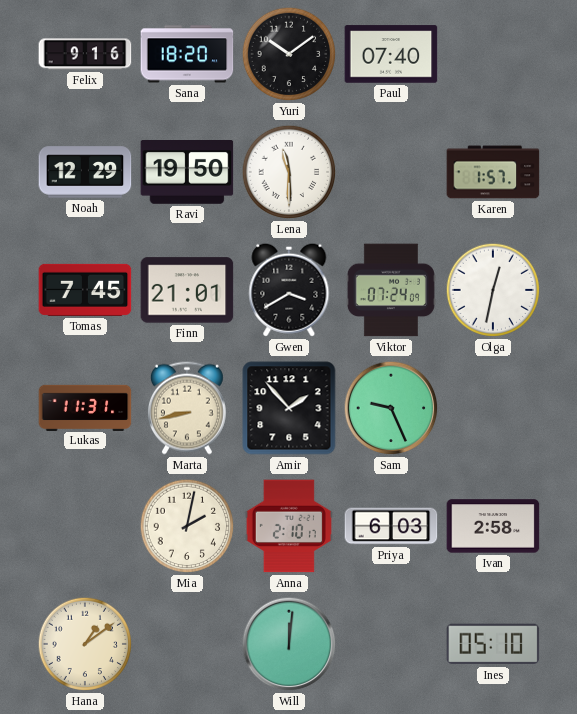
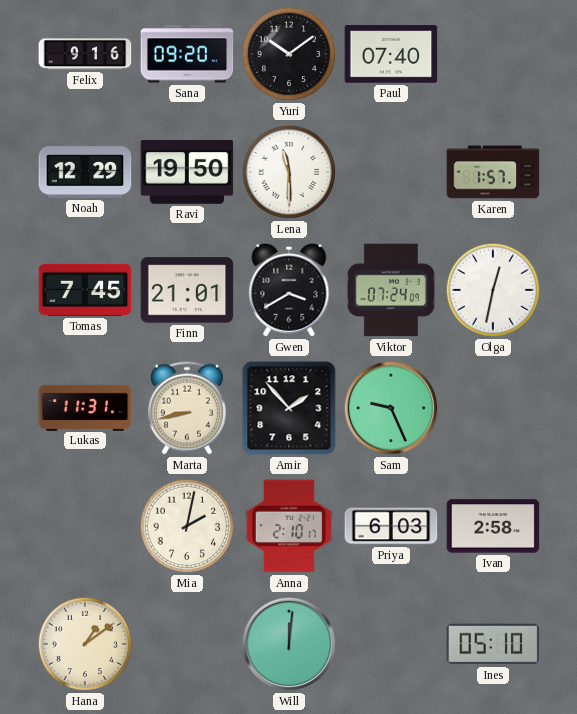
Sana: 18:20 -> 09:20 (187, 54)
